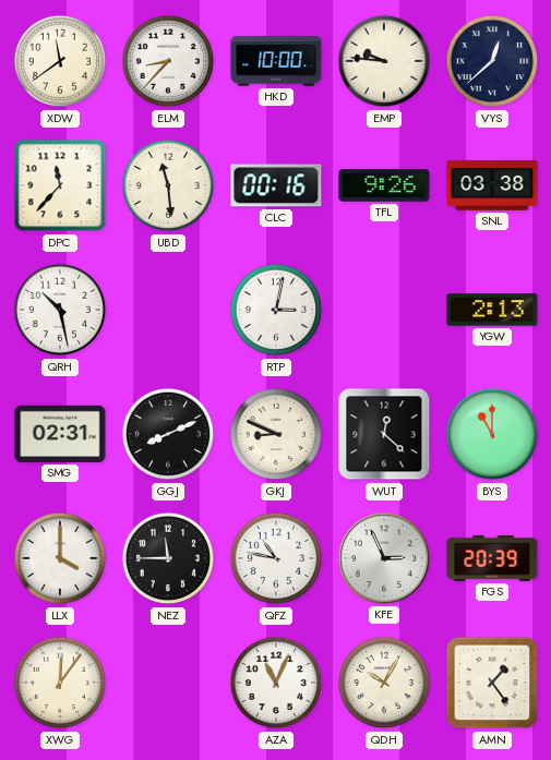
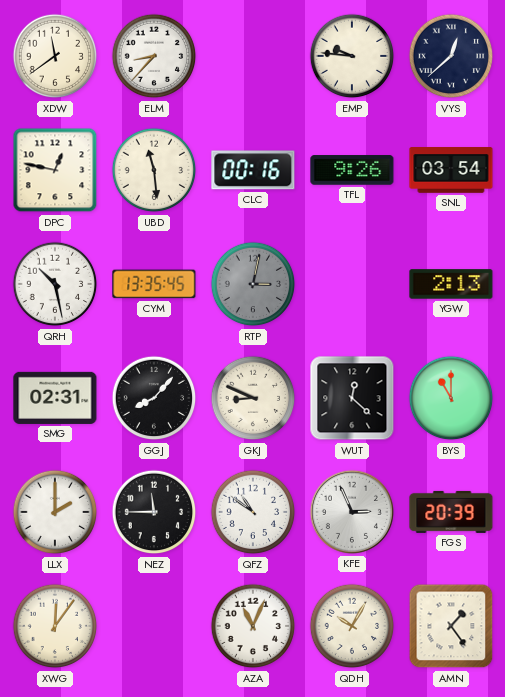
HKD: 10:00 -> none (276, 61)
DPC: 11:37 -> 12:47 (55, 170)
SNL: 03:38 -> 03:54 (451, 170)
CYM: none -> 13:35 (154, 284)
RTP dial: white -> grey (253, 284)
GGJ: 8:11 -> 8:07 (154, 398)
LLX: 4:00 -> 2:00 (55, 512)
QFZ: 10:47 -> 10:51 (253, 512)
